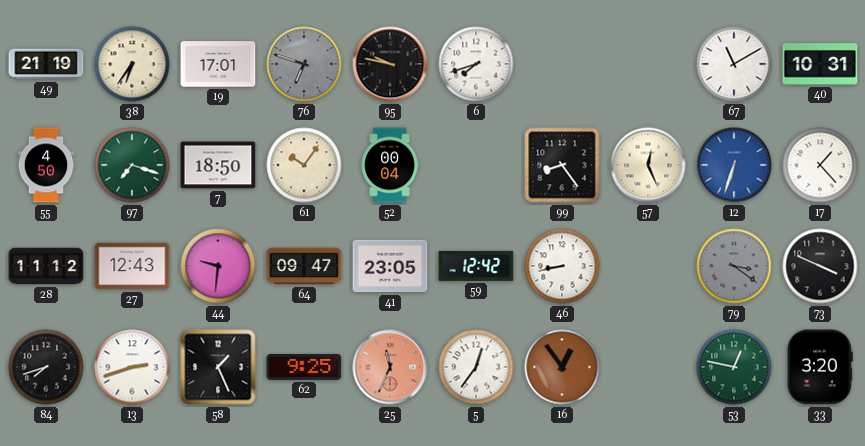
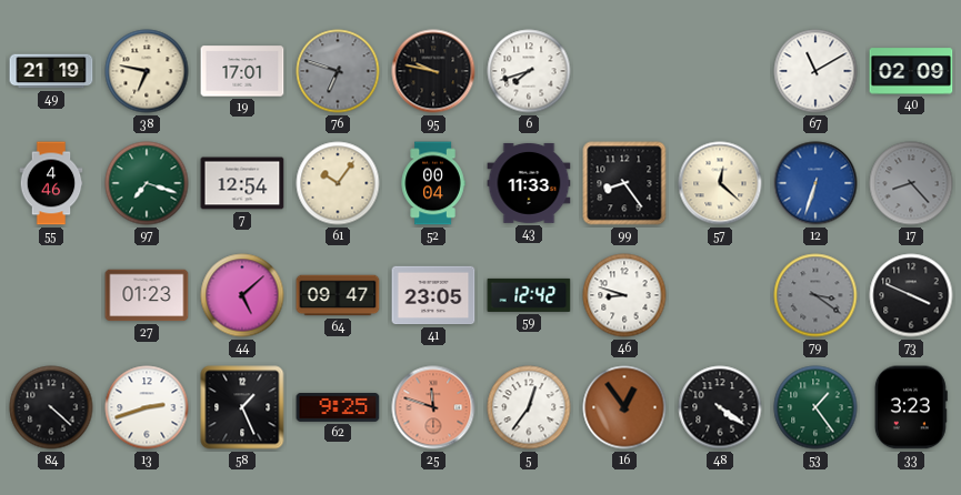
38: 6:36 -> 6:47 (147, 71)
40: 10:31 -> 02:09 (911, 71)
55: 4:50 -> 4:46 (51, 183)
7: 18:50 -> 12:54 (242, 183)
43: none -> 11:33 (529, 183)
57: 12:26 -> 12:22 (720, 183)
17: 1:23 -> 8:23 (911, 183)
17 dial: white -> grey (911, 183)
28: 11:12 -> none (46, 266)
27: 12:43 -> 01:23 (147, 295)
44: 9:31 -> 5:08 (242, 295)
46: 8:43 -> 8:48 (624, 295)
84: 7:42 -> 4:22 (51, 407)
25: 11:34 -> 11:48 (433, 407)
48: none -> 4:21 (720, 407)
53: 12:47 -> 1:24 (815, 407)
33: 3:20 -> 3:23 (911, 407)
